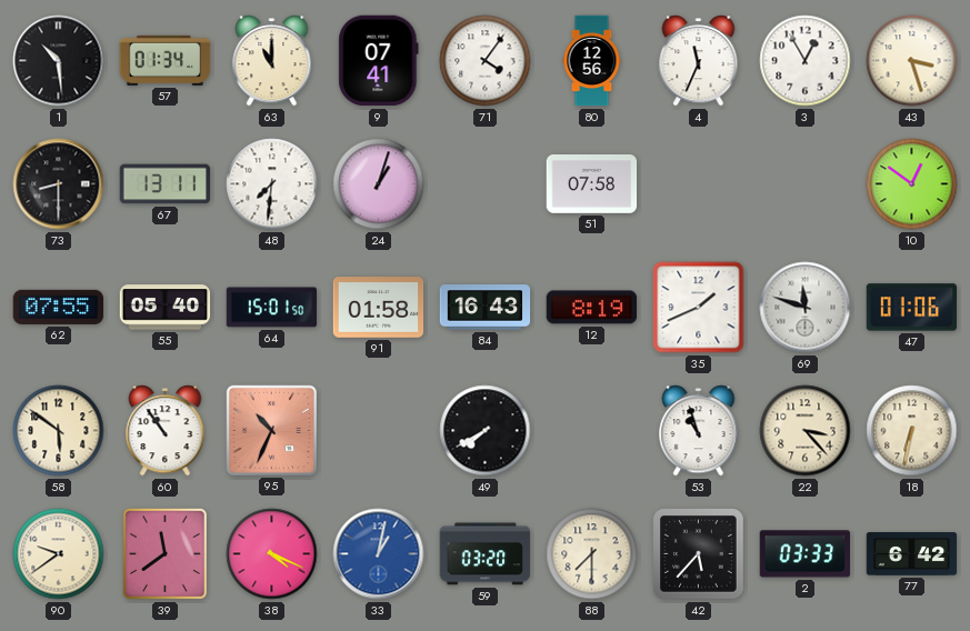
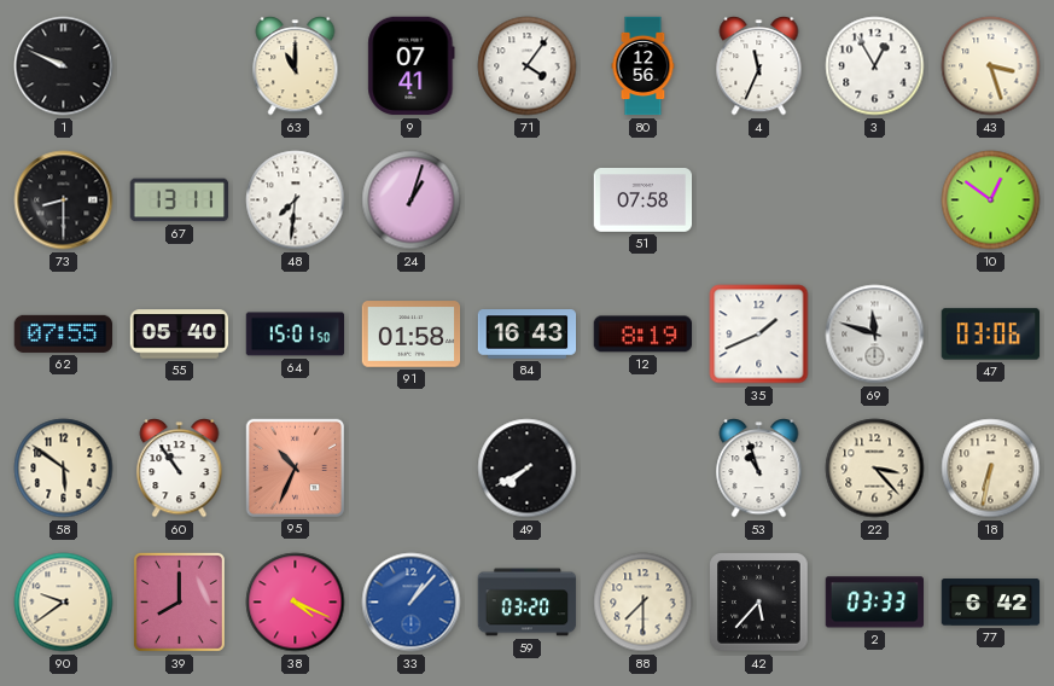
1: 10:29 -> 9:49 (64, 66)
57: 01:34 -> none (166, 60)
47: 01:06 -> 03:06 (991, 335)
39: 11:39 -> 8:00 (179, 601)
33: 1:02 -> 1:07 (412, 603)
